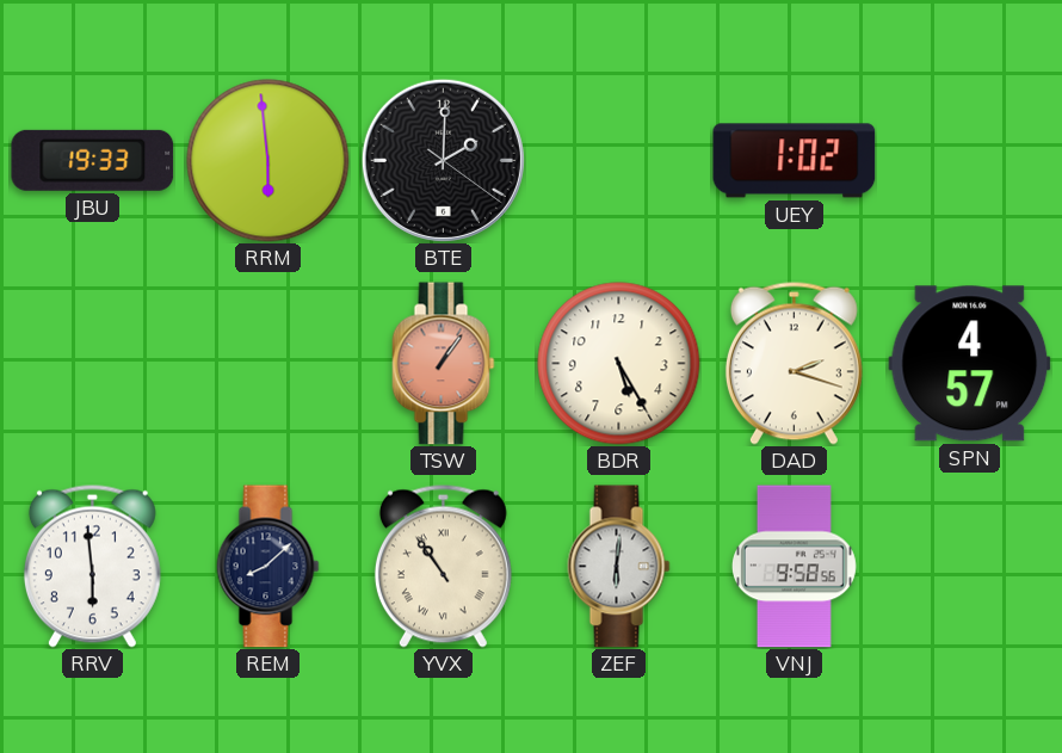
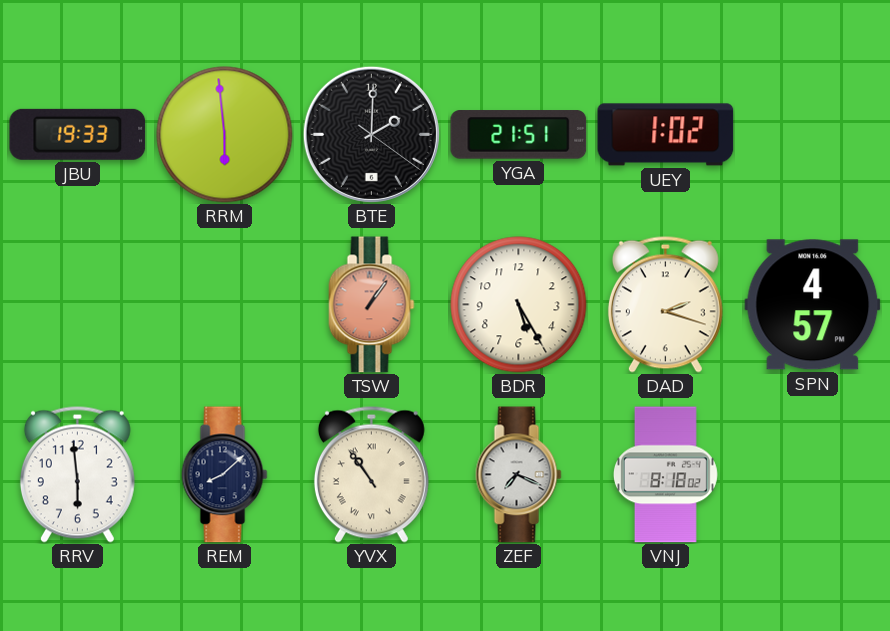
YGA: none -> 21:51 (519, 135)
ZEF: 6:01 -> 7:19 (519, 475)
VNJ: 9:58 -> 8:18 (665, 475)
